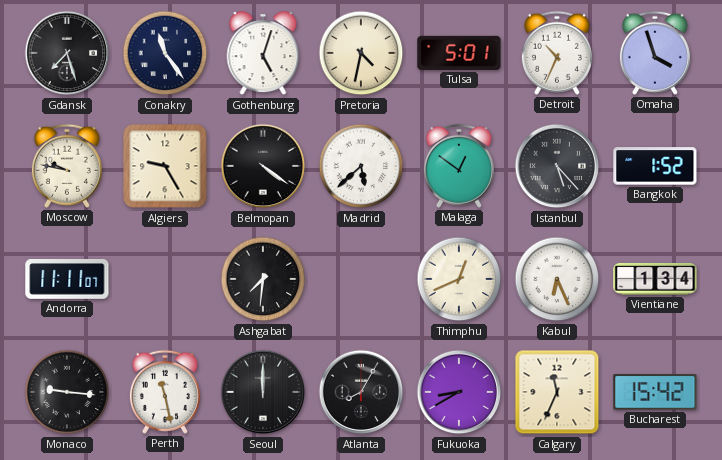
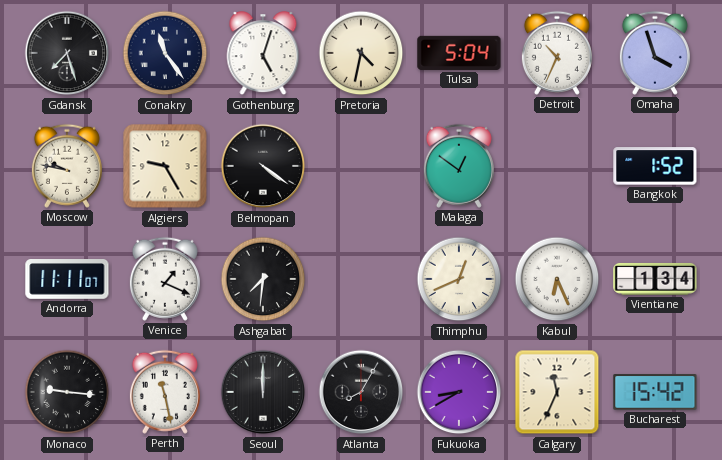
Tulsa: 5:01 -> 5:04 (459, 53)
Madrid: 5:38 -> none (361, 166)
Istanbul: 5:23 -> none (557, 166)
Venice: none -> 1:19 (165, 279)
